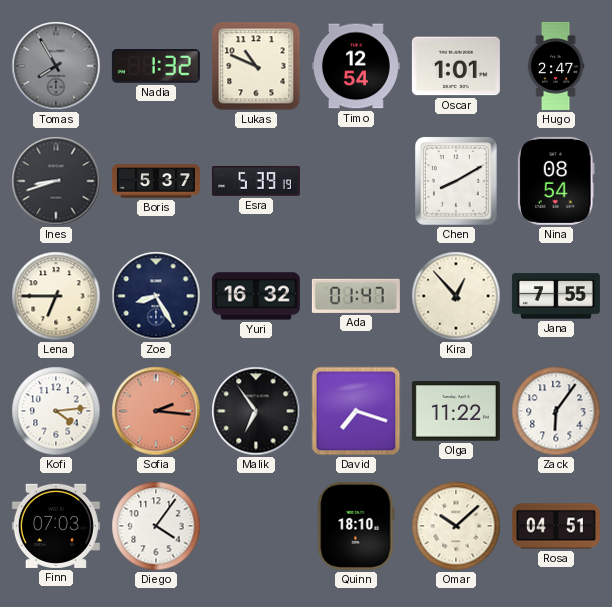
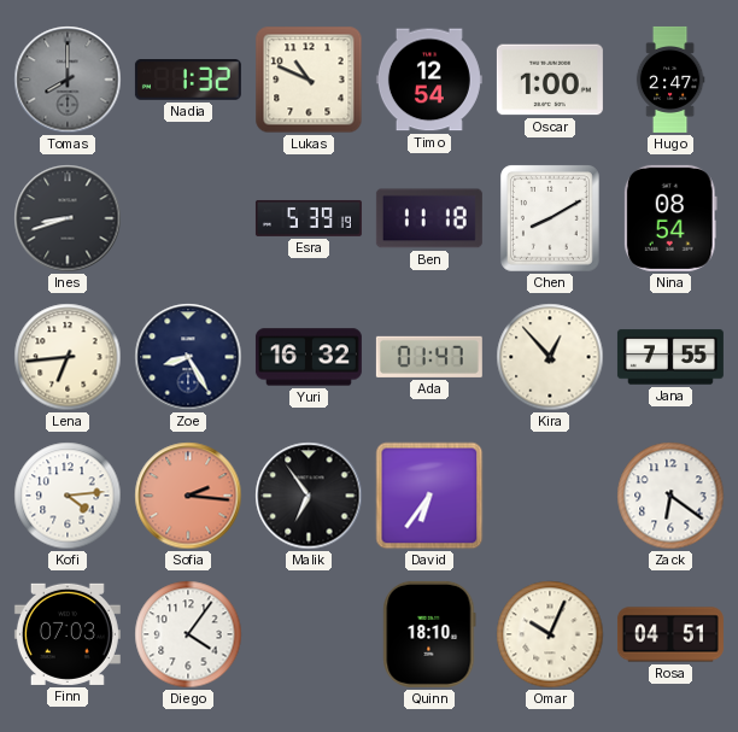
Tomas: 7:55 -> 8:00 (68, 80)
Oscar: 1:01 -> 1:00 (550, 80)
Boris: 5:37 -> none (156, 181)
Ben: none -> 11:18 (429, 218)
Lena: 6:45 -> 6:44 (68, 357)
David: 7:18 -> 6:36 (429, 496)
Olga: 11:22 -> none (456, 411)
Zack: 6:06 -> 6:21 (670, 496)
Omar: 10:08 -> 10:04 (550, 634)
